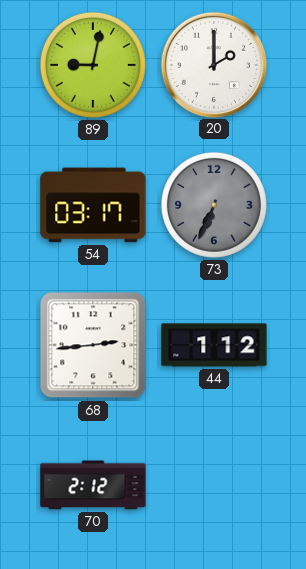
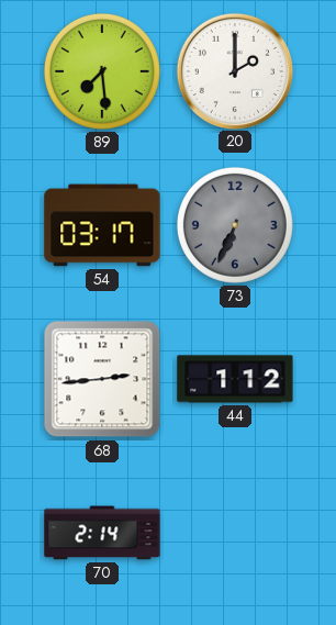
89: 9:02 -> 7:29 (102, 71)
70: 2:12 -> 2:14 (102, 533)
